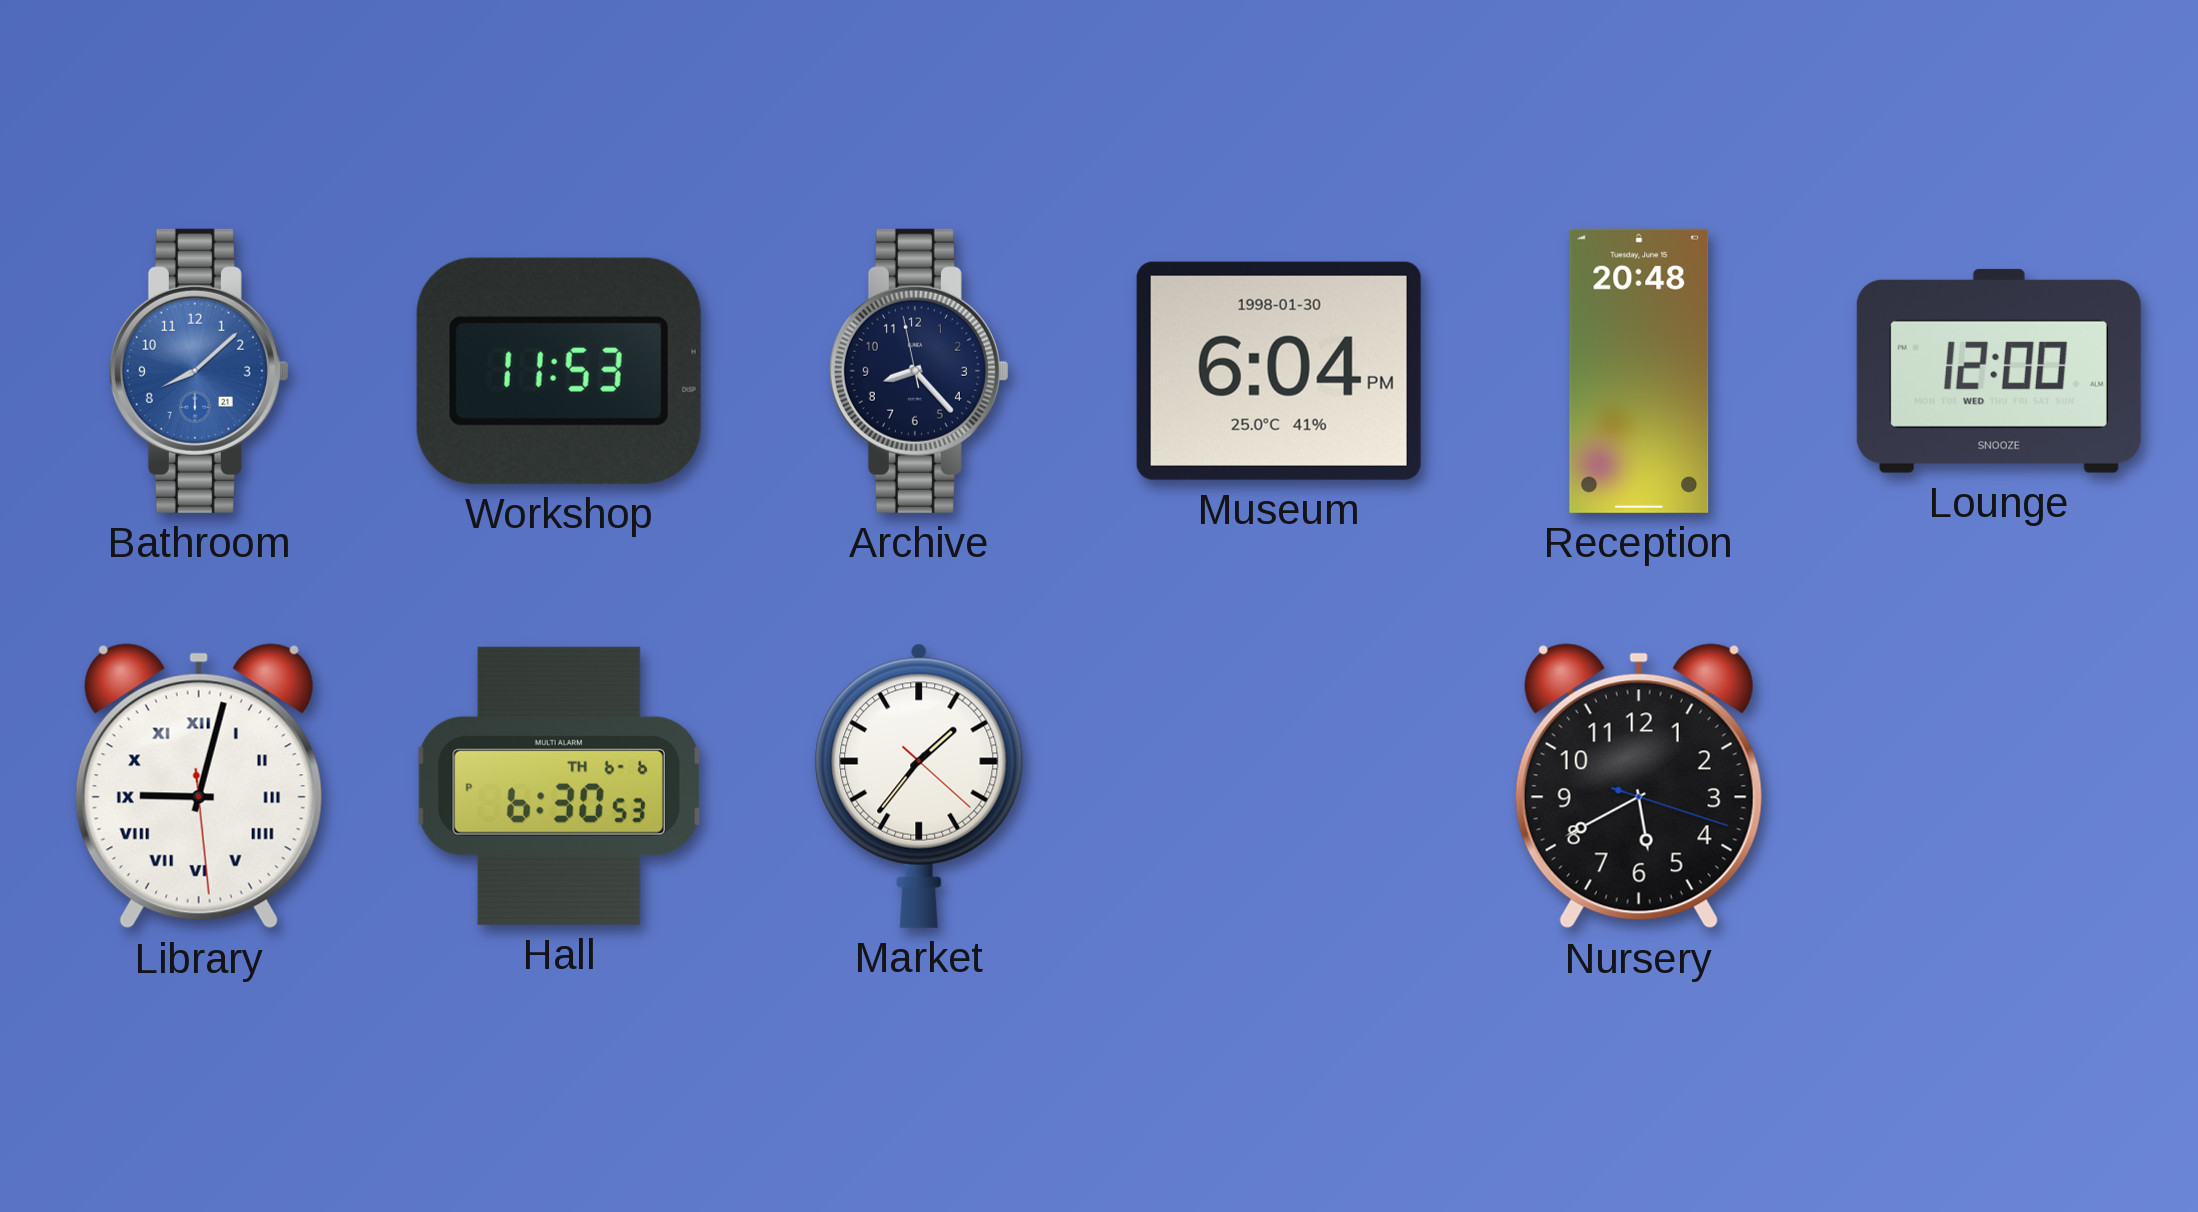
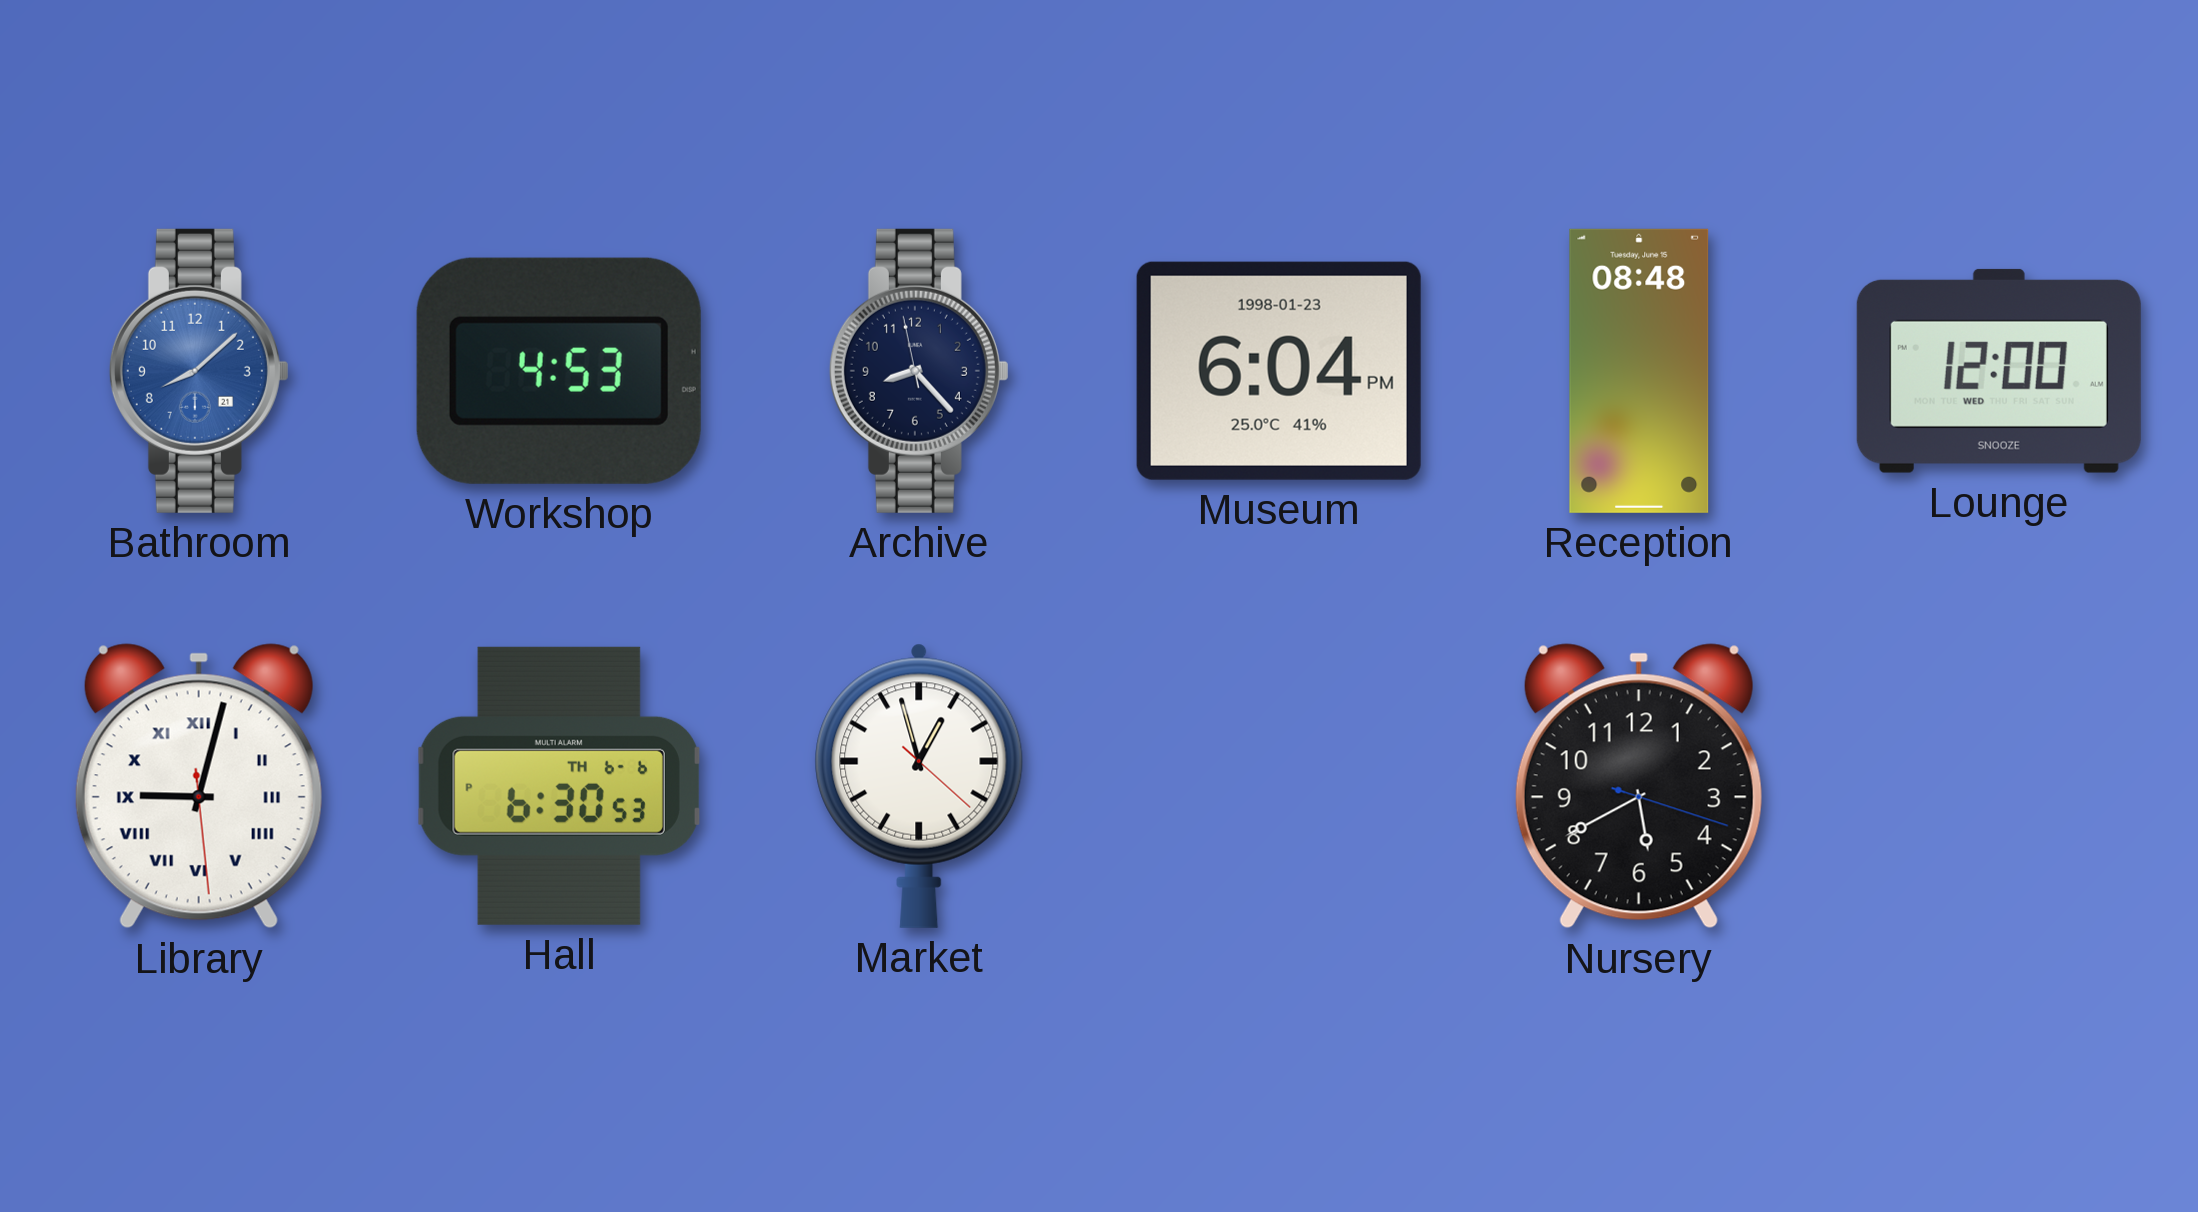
Workshop: 11:53 -> 4:53 (559, 371)
Museum date: 1998-01-30 -> 1998-01-23 (1279, 371)
Reception: 20:48 -> 08:48 (1639, 371)
Market: 1:36 -> 12:57 (919, 786)
